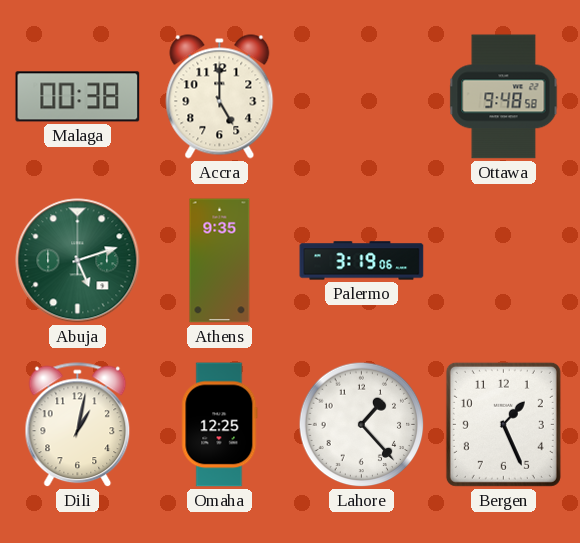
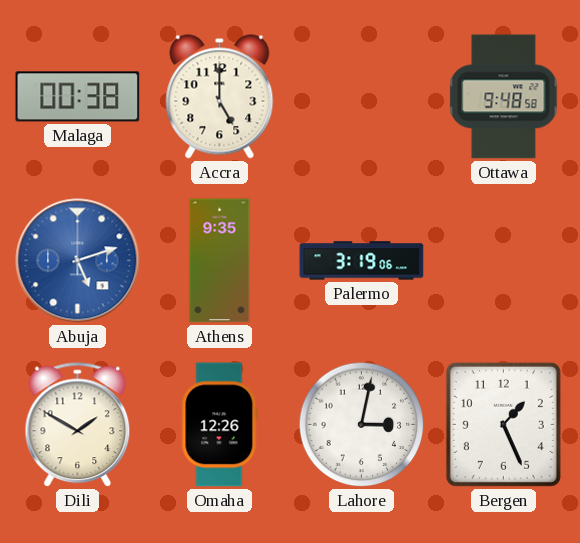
Abuja dial: green -> blue (78, 261)
Dili: 1:02 -> 1:50 (78, 425)
Omaha: 12:25 -> 12:26 (220, 425)
Lahore: 1:23 -> 3:02 (362, 425)
